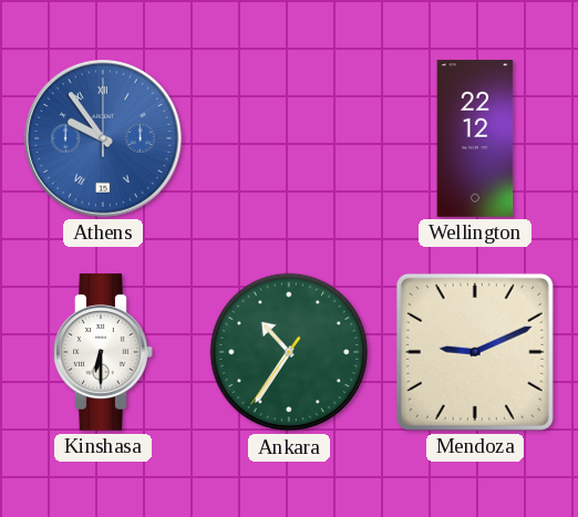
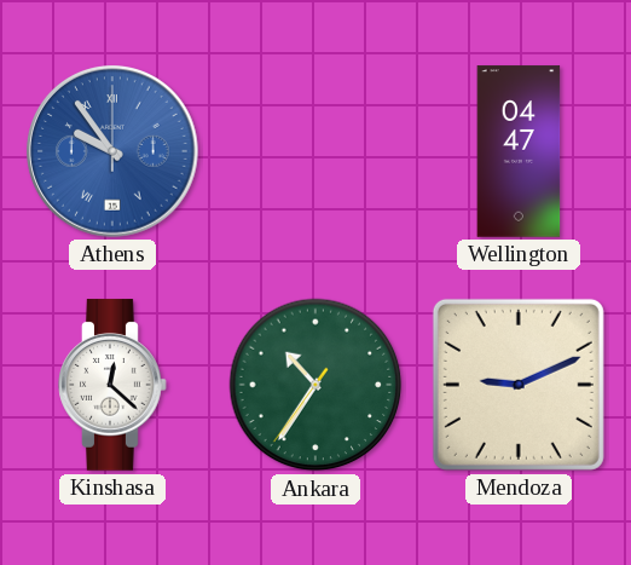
Wellington: 22:12 -> 04:47 (519, 151)
Kinshasa: 6:30 -> 12:22 (112, 385)
